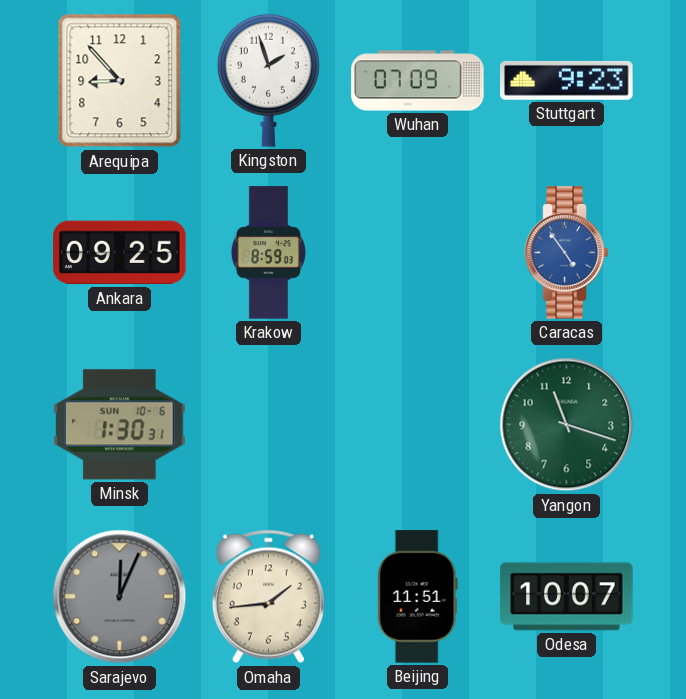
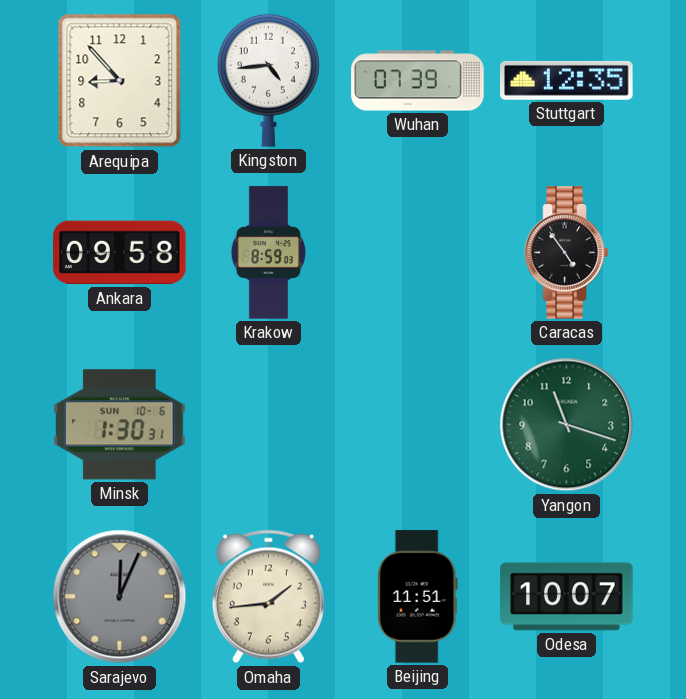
Kingston: 1:57 -> 4:44 (268, 80)
Wuhan: 07:09 -> 07:39 (418, 81)
Stuttgart: 9:23 -> 12:35 (567, 80)
Ankara: 09:25 -> 09:58 (120, 253)
Caracas dial: blue -> black (567, 253)
